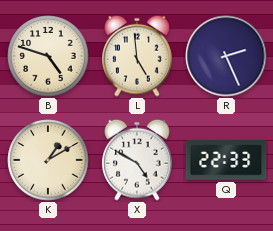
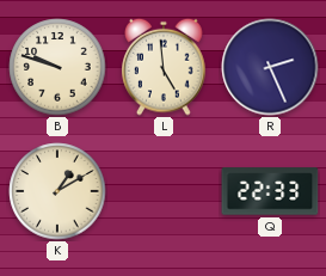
B: 4:48 -> 9:48 (57, 67)
X: 4:50 -> none (137, 160)
